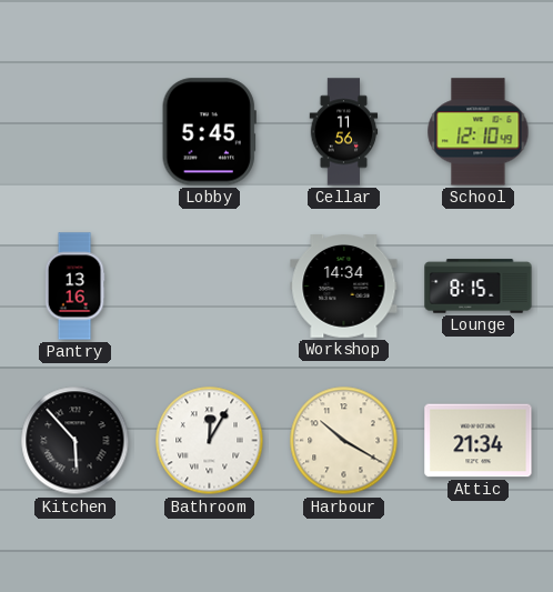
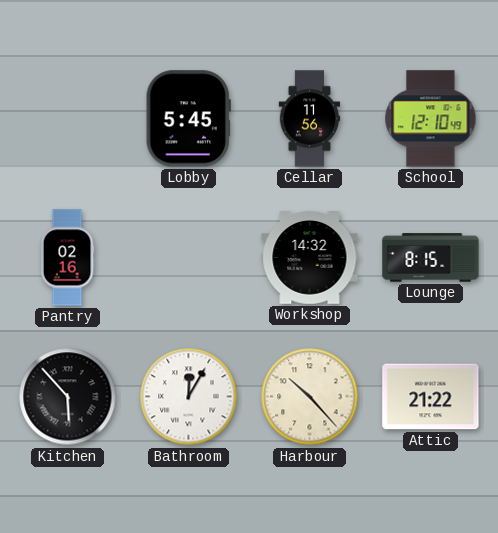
Pantry: 13:16 -> 02:16 (67, 258)
Workshop: 14:34 -> 14:32 (310, 258)
Harbour: 10:20 -> 10:23 (310, 397)
Attic: 21:34 -> 21:22 (431, 397)
